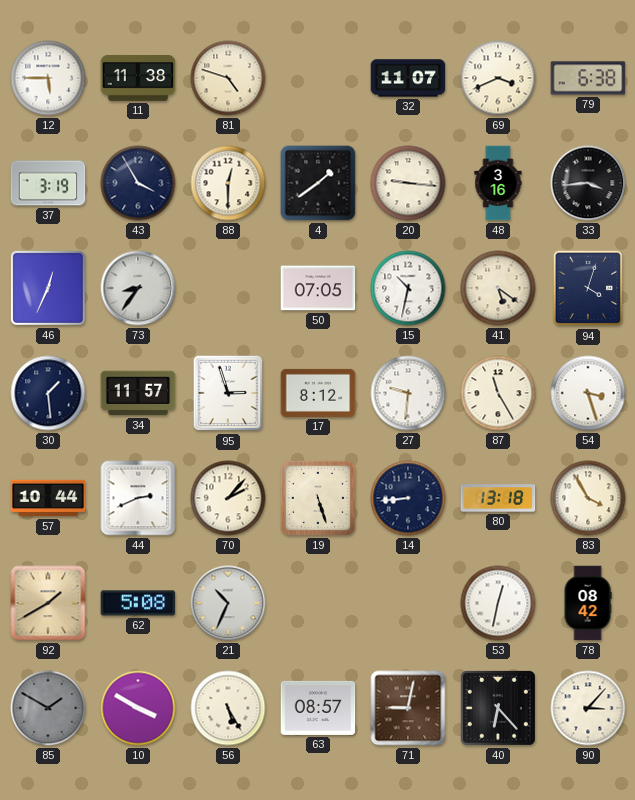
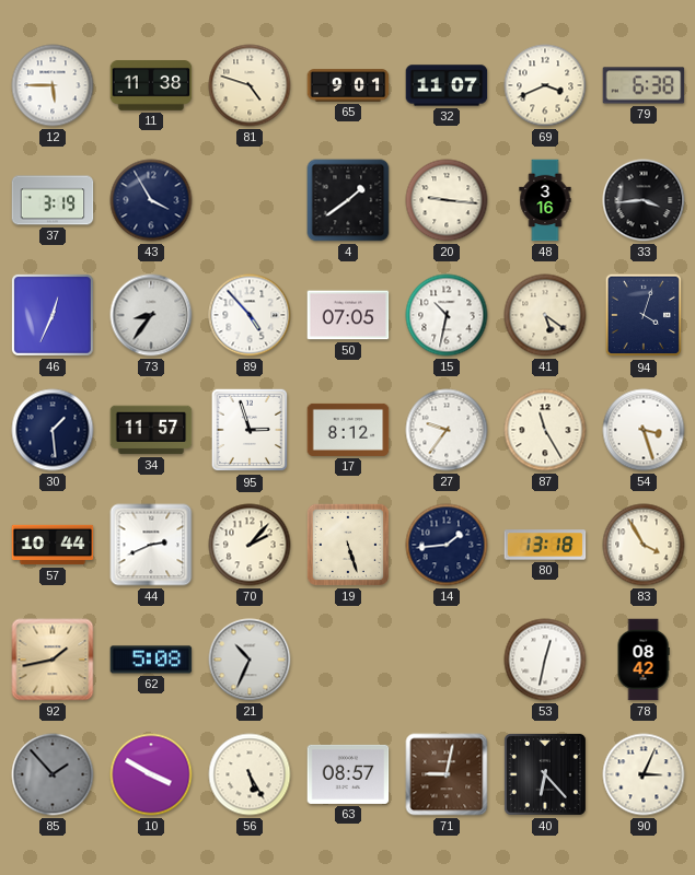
65: none -> 9:01 (348, 85)
88: 12:30 -> none (228, 183)
89: none -> 4:53 (250, 315)
27: 9:31 -> 9:36 (447, 430)
14: 8:44 -> 1:44 (447, 545)
92: 1:40 -> 1:43 (53, 660)
85: 1:50 -> 1:53 (53, 774)
90: 3:07 -> 3:04 (644, 774)
